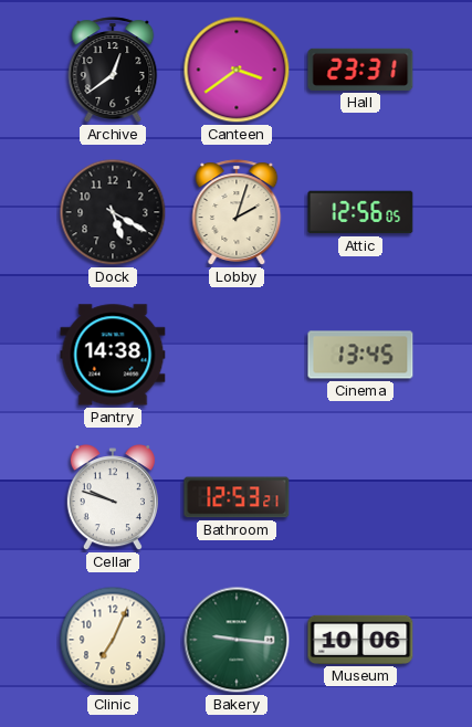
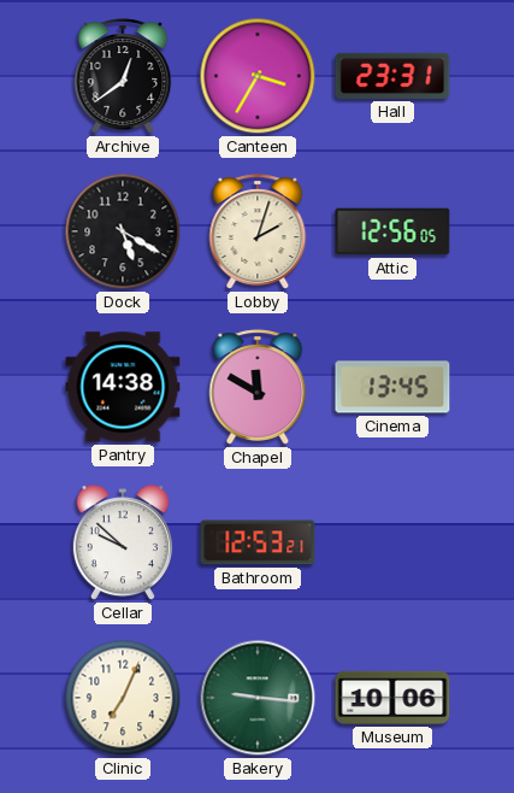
Canteen: 3:39 -> 3:35 (258, 76)
Chapel: none -> 11:50 (258, 387)
Cellar: 9:48 -> 9:52 (123, 544)
